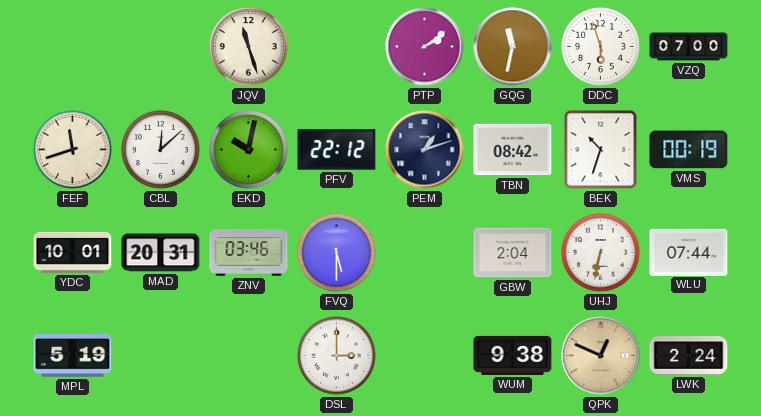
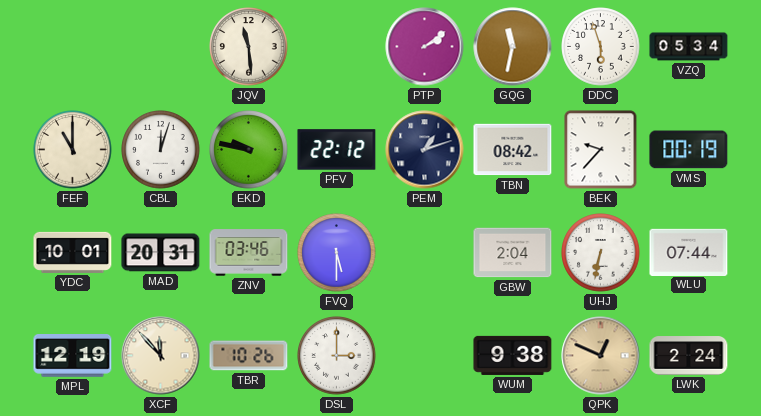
JQV: 11:27 -> 11:29 (249, 47)
VZQ: 07:00 -> 05:34 (689, 47)
FEF: 11:42 -> 11:00 (73, 150)
CBL: 12:08 -> 12:03 (161, 150)
EKD: 10:02 -> 9:47 (249, 150)
BEK: 10:33 -> 9:37 (601, 150)
MPL: 5:19 -> 12:19 (73, 356)
XCF: none -> 11:53 (161, 356)
TBR: none -> 10:26 (249, 356)
